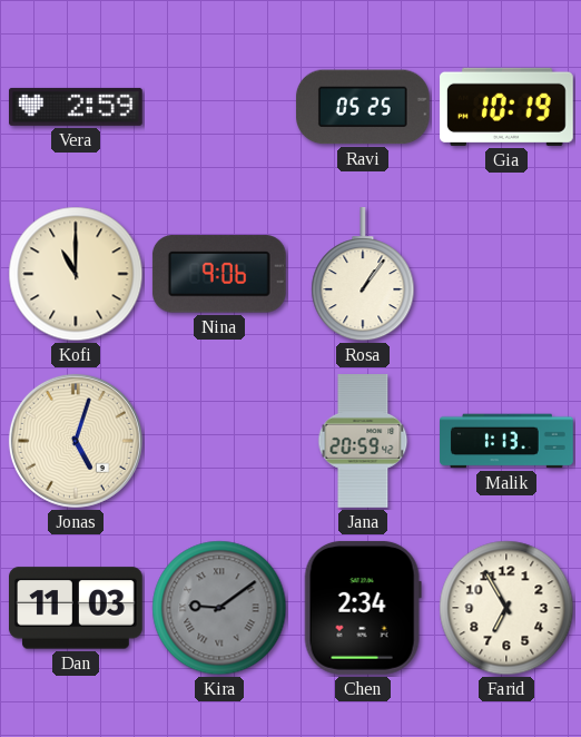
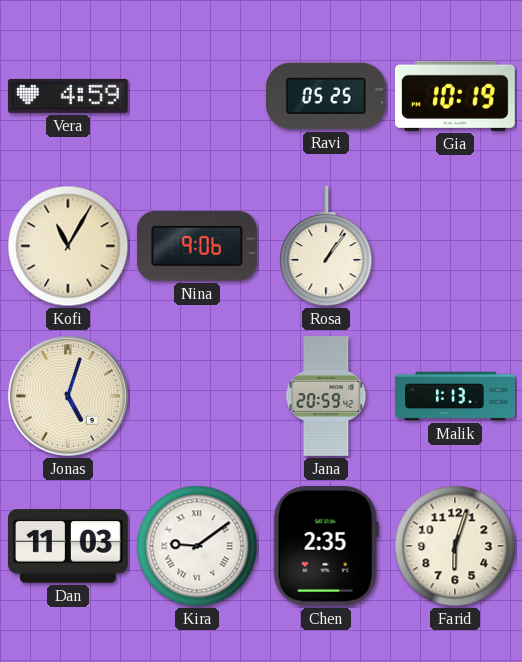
Vera: 2:59 -> 4:59 (69, 96)
Kofi: 11:00 -> 11:05 (68, 246)
Kira dial: grey -> white (197, 546)
Chen: 2:34 -> 2:35 (326, 546)
Farid: 6:55 -> 6:03 (455, 546)
